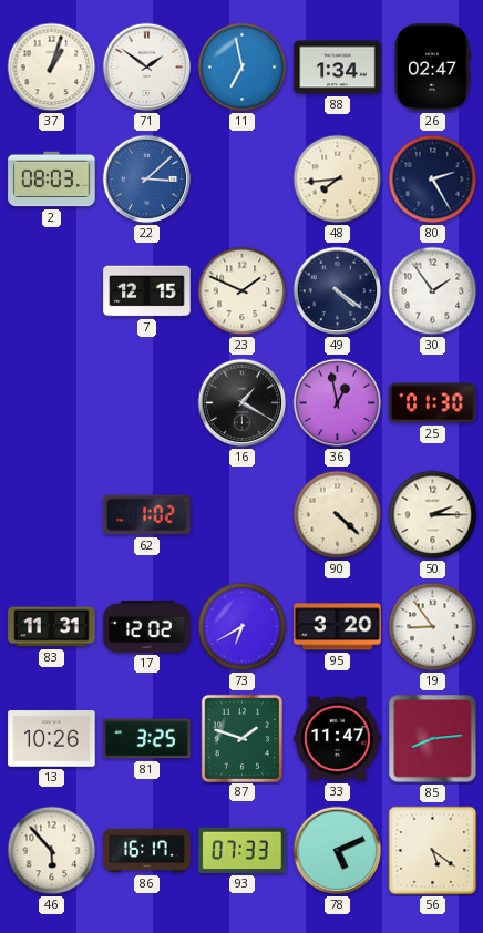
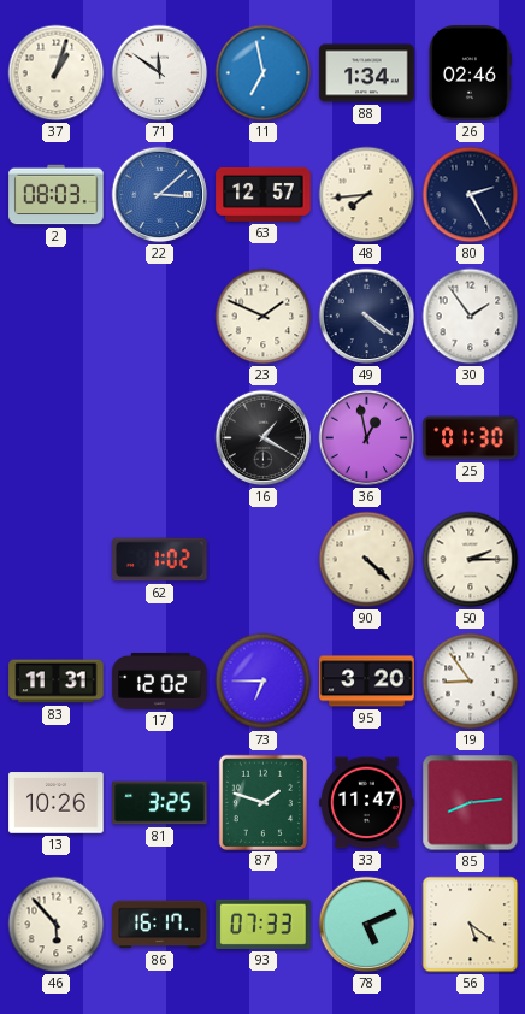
71: 1:51 -> 11:51 (160, 73)
26: 02:47 -> 02:46 (470, 73)
63: none -> 12:57 (264, 194)
7: 12:15 -> none (147, 291)
73: 6:40 -> 6:45 (264, 682)
